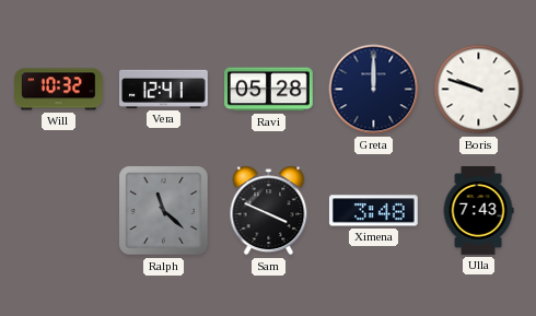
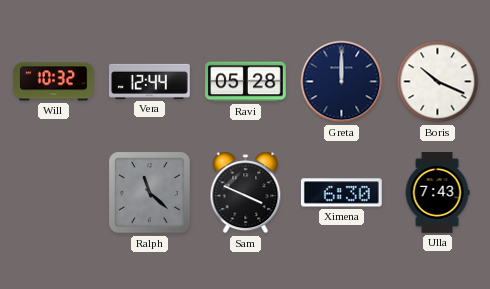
Vera: 12:41 -> 12:44 (150, 81)
Boris: 9:48 -> 10:19 (438, 82)
Ximena: 3:48 -> 6:30 (341, 193)
